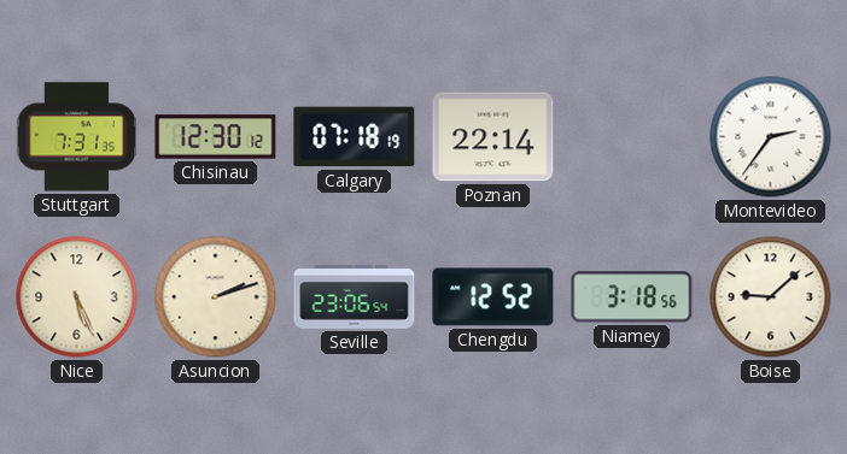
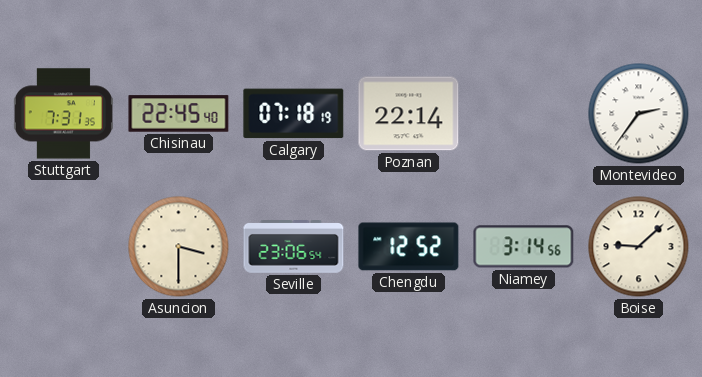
Chisinau: 12:30 -> 22:45 (179, 114)
Nice: 5:26 -> none (77, 297)
Asuncion: 2:12 -> 3:30 (179, 247)
Niamey: 3:18 -> 3:14 (524, 247)
